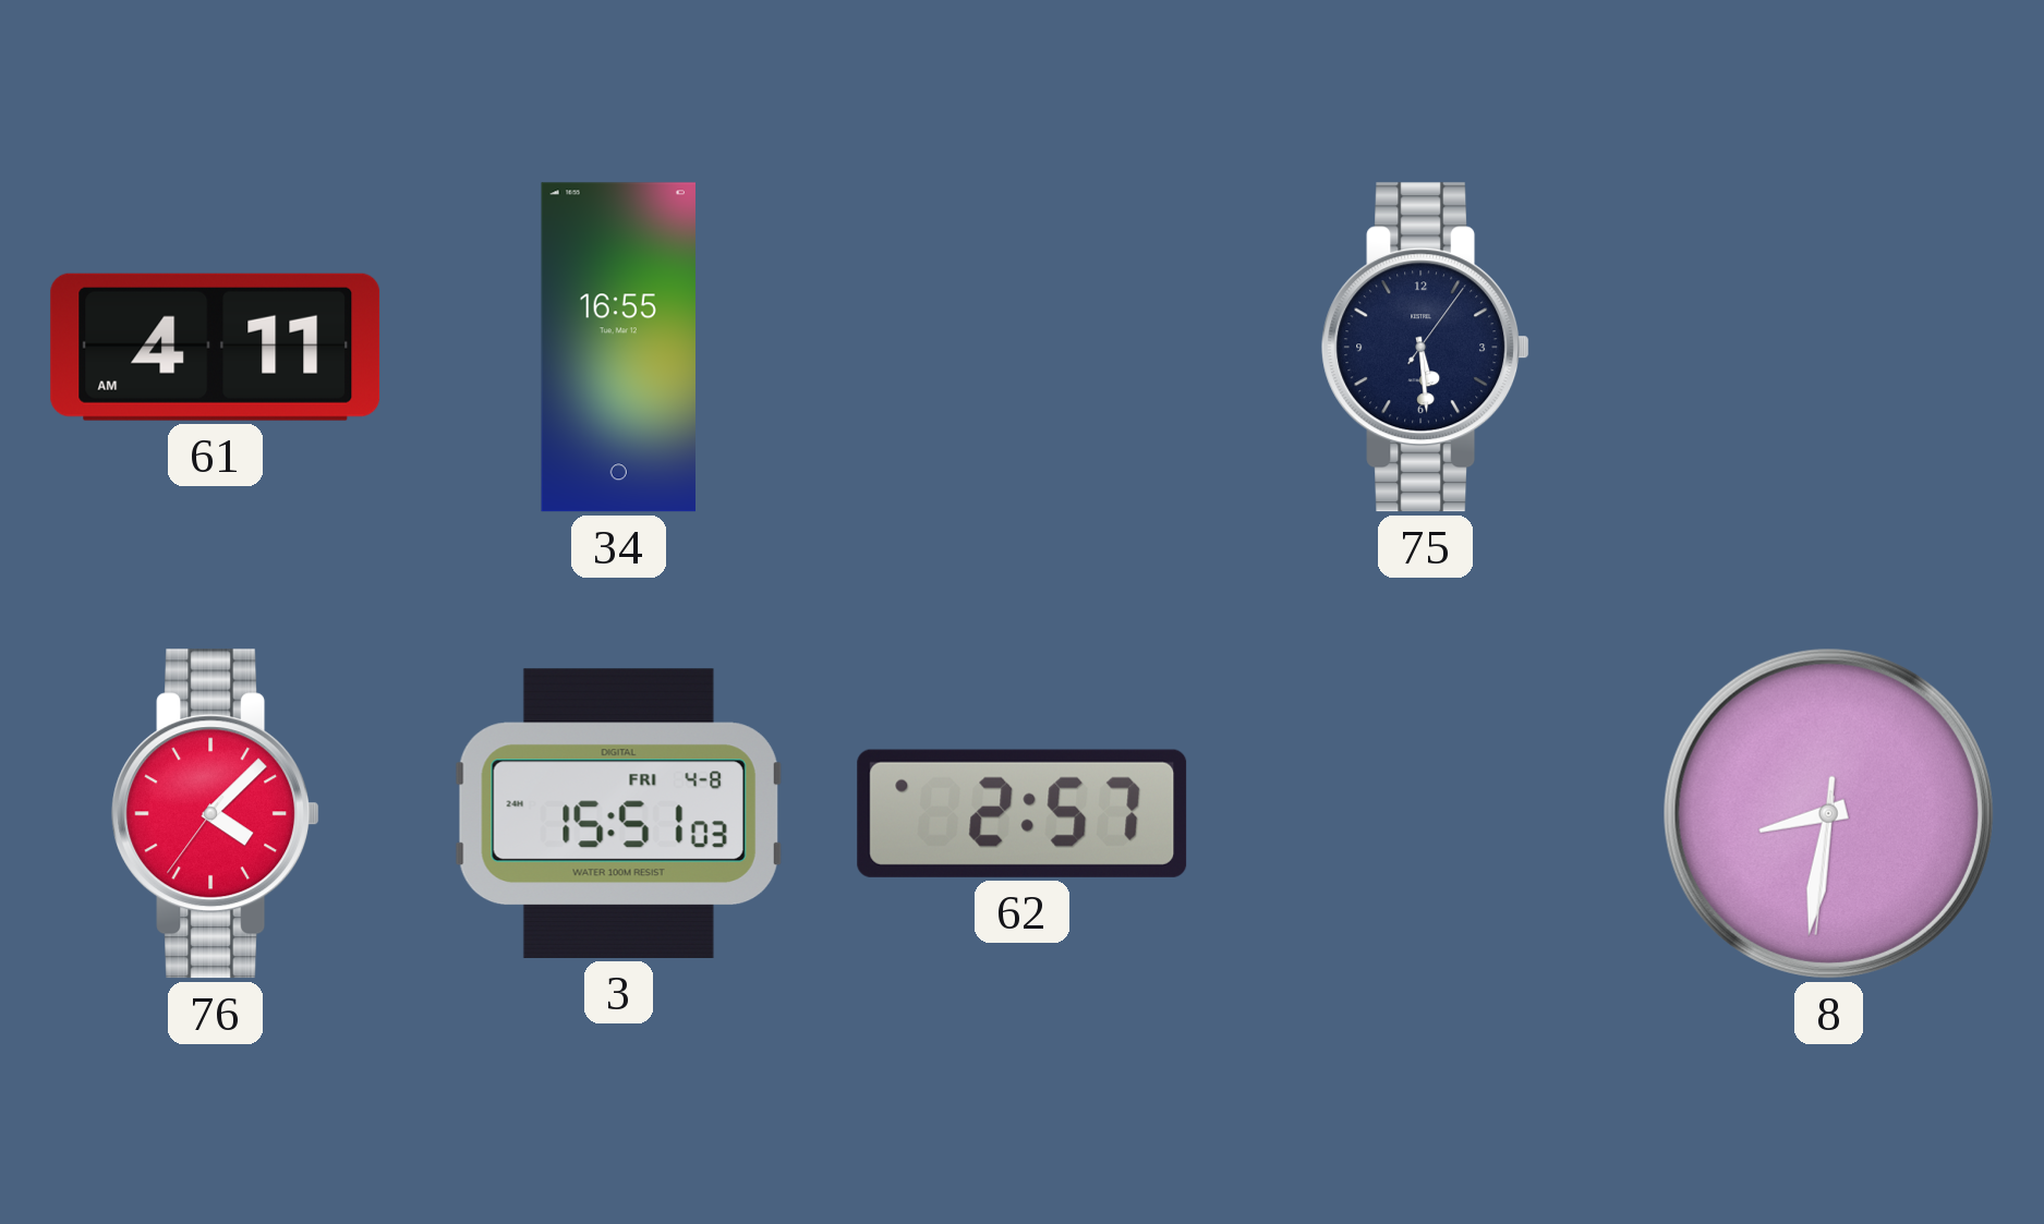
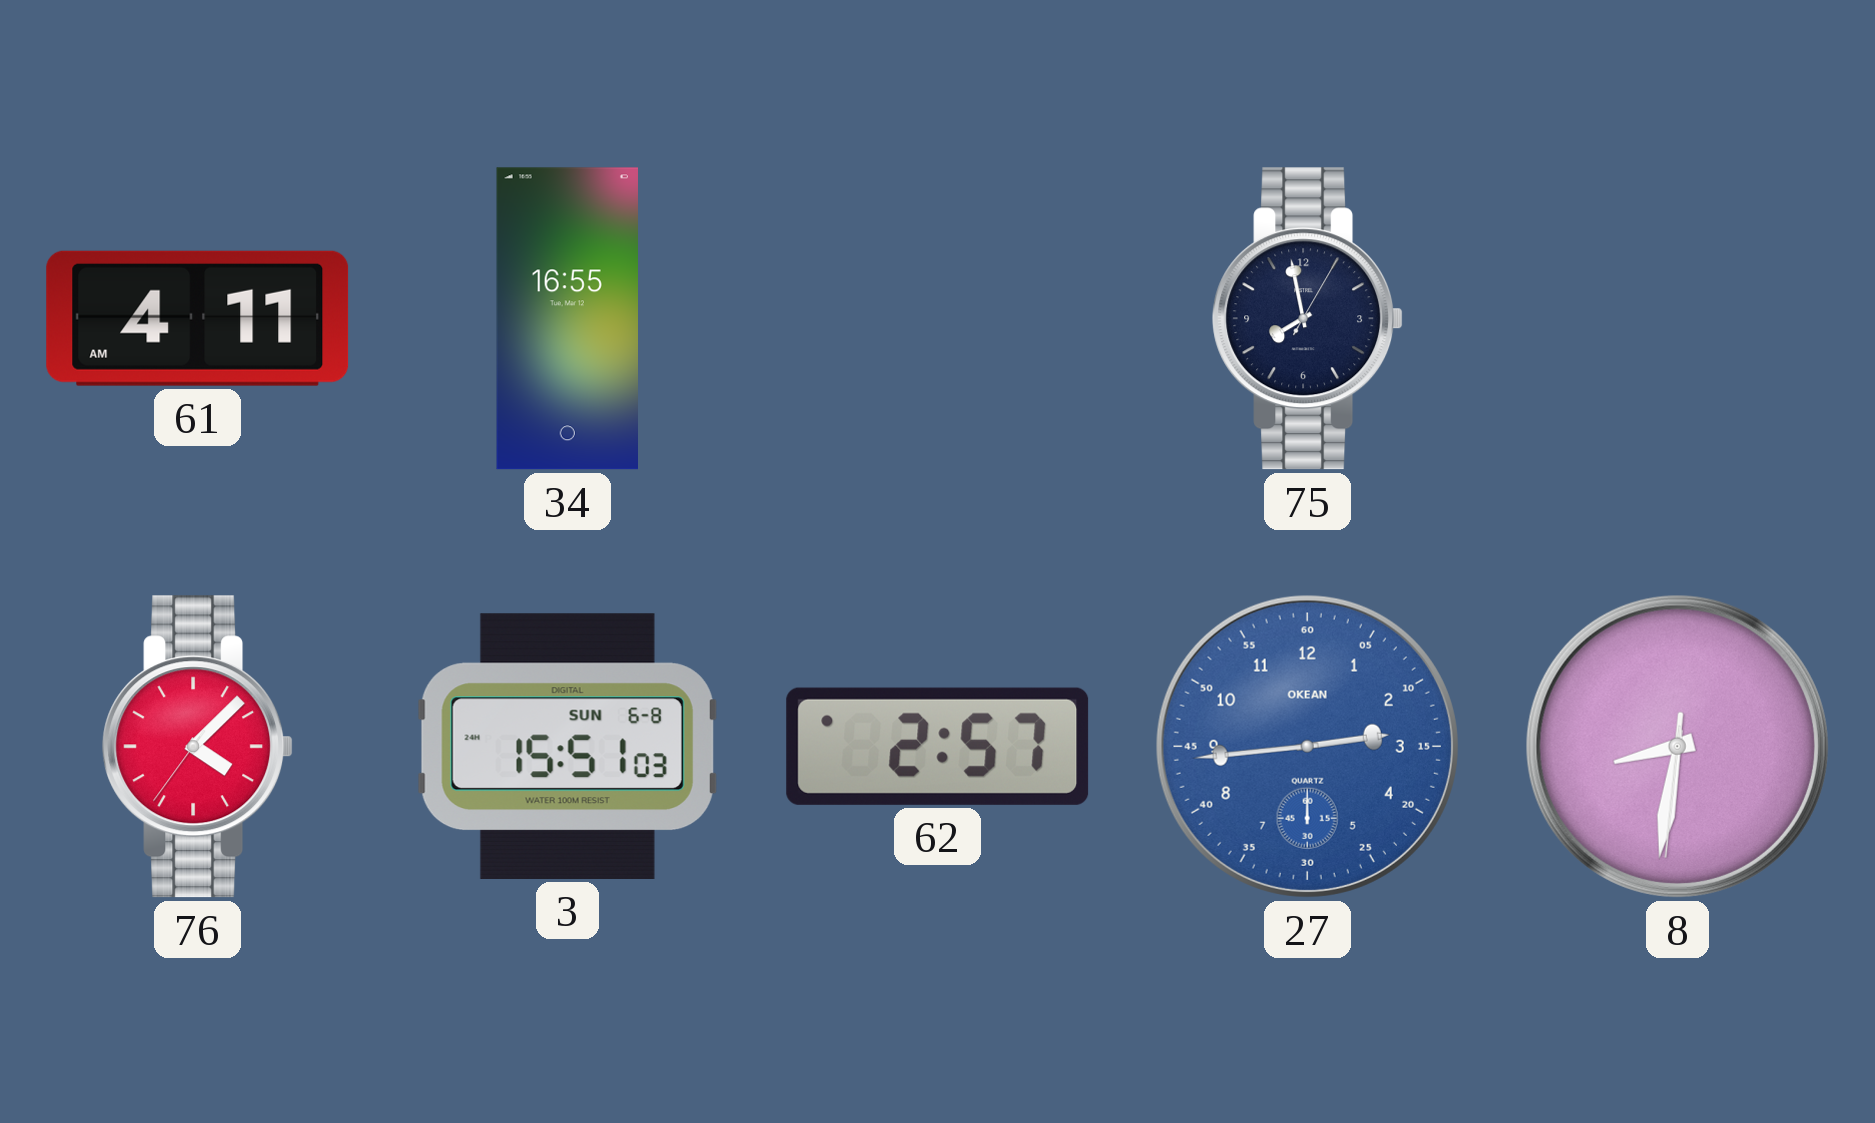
75: 5:29 -> 7:58 (1308, 319)
3 date: FRI 4-8 -> SUN 6-8 (567, 746)
27: none -> 2:44 (1307, 746)
